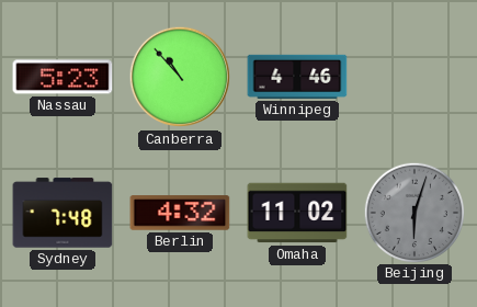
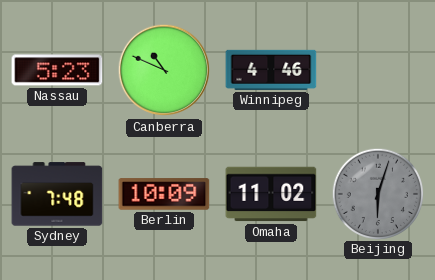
Canberra: 10:53 -> 10:49 (164, 70)
Berlin: 4:32 -> 10:09 (164, 194)
